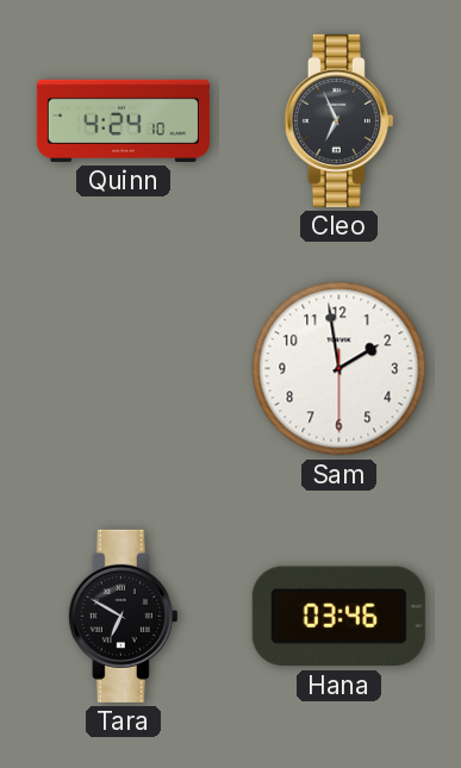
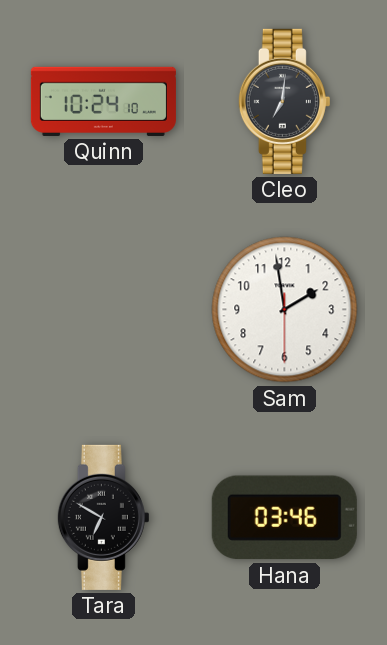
Quinn: 4:24 -> 10:24 (103, 101)
Cleo: 6:56 -> 7:01 (284, 101)
